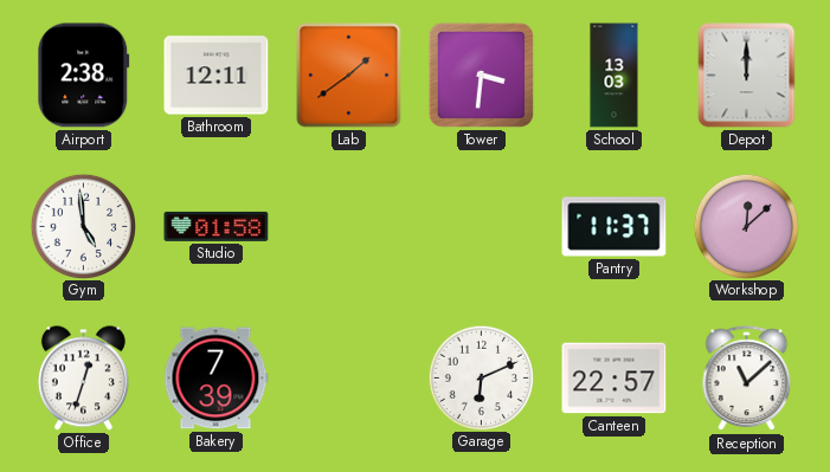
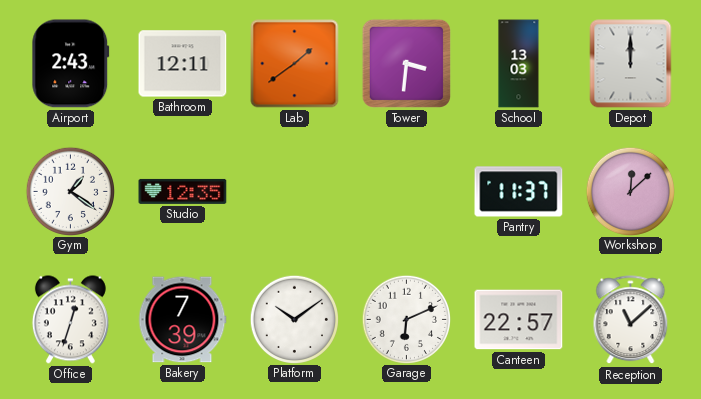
Airport: 2:38 -> 2:43 (71, 64)
Gym: 4:59 -> 1:21 (70, 191)
Studio: 01:58 -> 12:35 (183, 191)
Platform: none -> 10:09 (294, 319)
